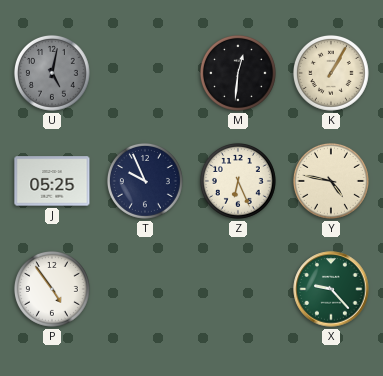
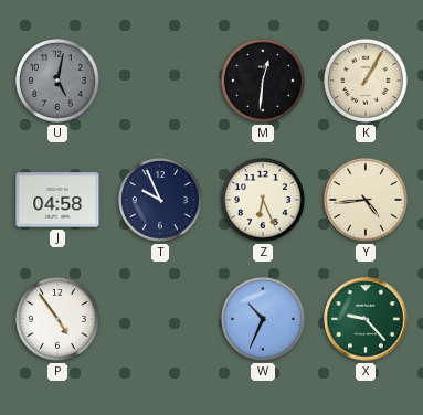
J: 05:25 -> 04:58 (57, 200)
Y: 4:47 -> 4:44 (366, 200)
W: none -> 10:34 (263, 319)
